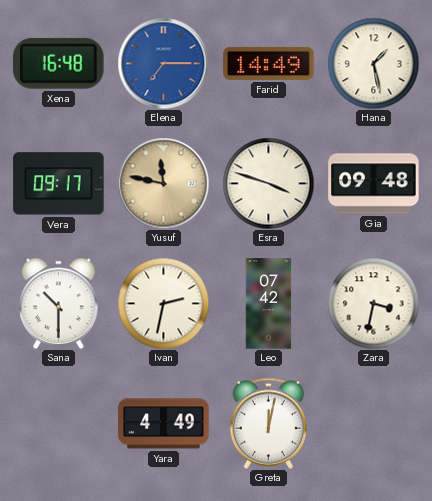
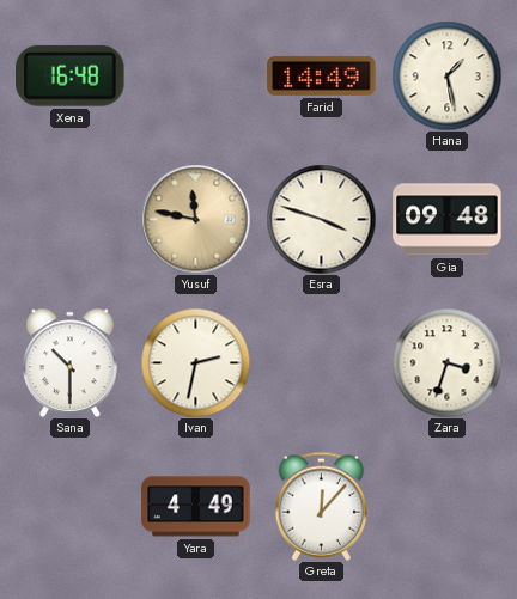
Elena: 7:15 -> none (163, 63)
Vera: 09:17 -> none (59, 184)
Leo: 07:42 -> none (269, 304)
Zara: 3:32 -> 3:33 (446, 362)
Greta: 12:02 -> 12:07 (321, 506)
